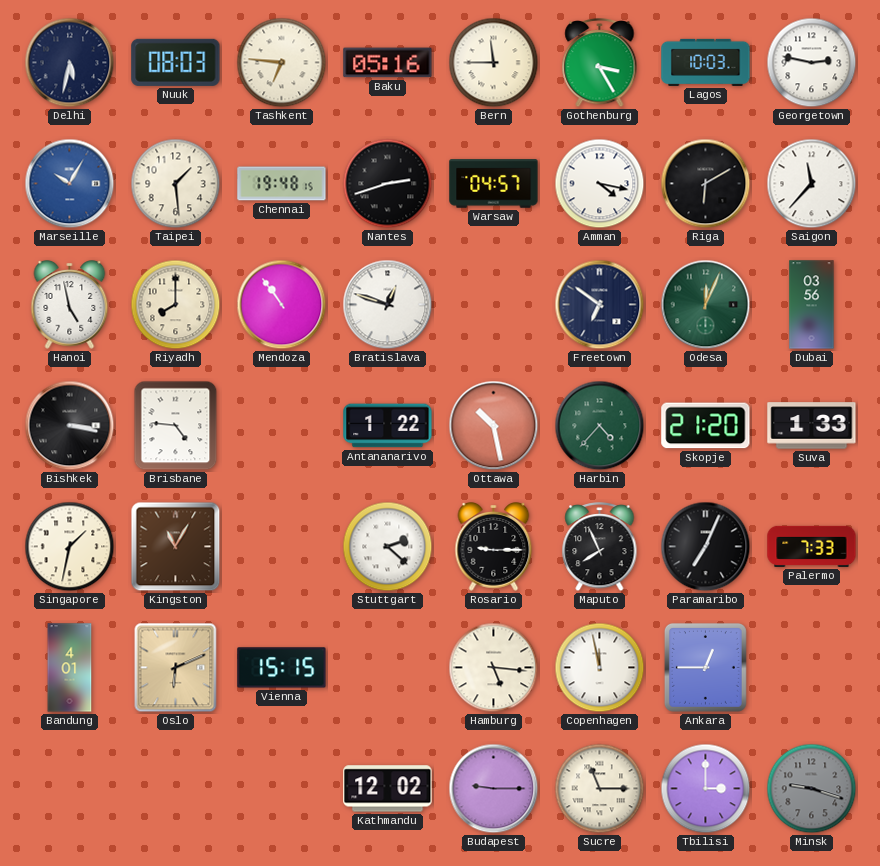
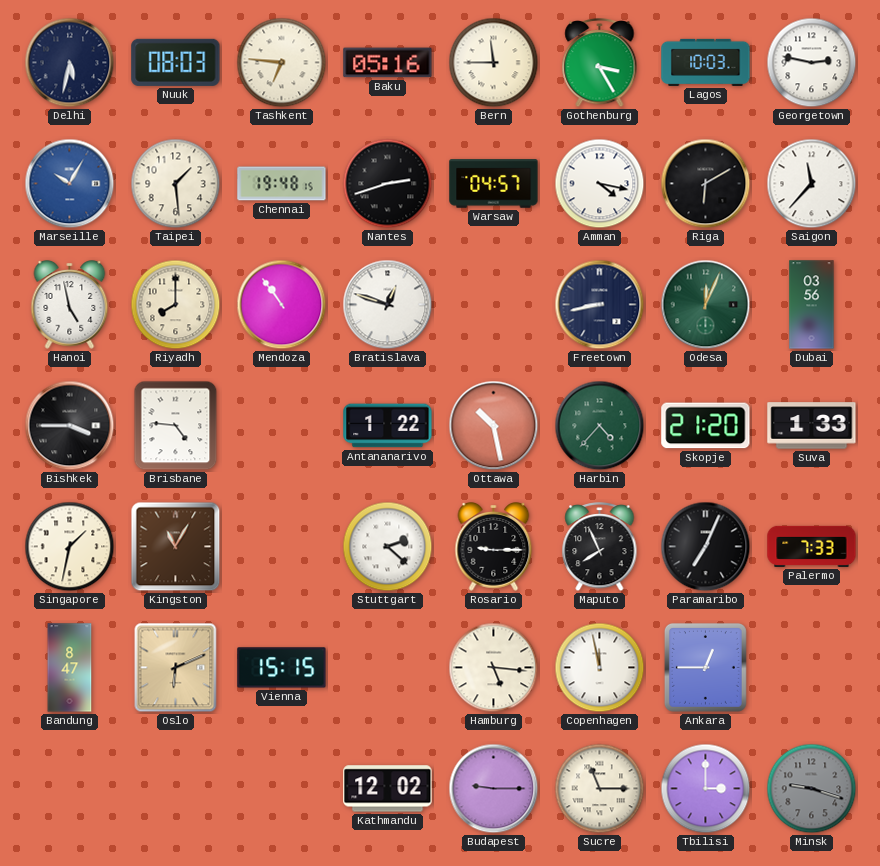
Freetown: 6:51 -> 8:43 (600, 305)
Bishkek: 3:17 -> 3:45 (70, 426)
Bandung: 4:01 -> 8:47 (70, 668)
